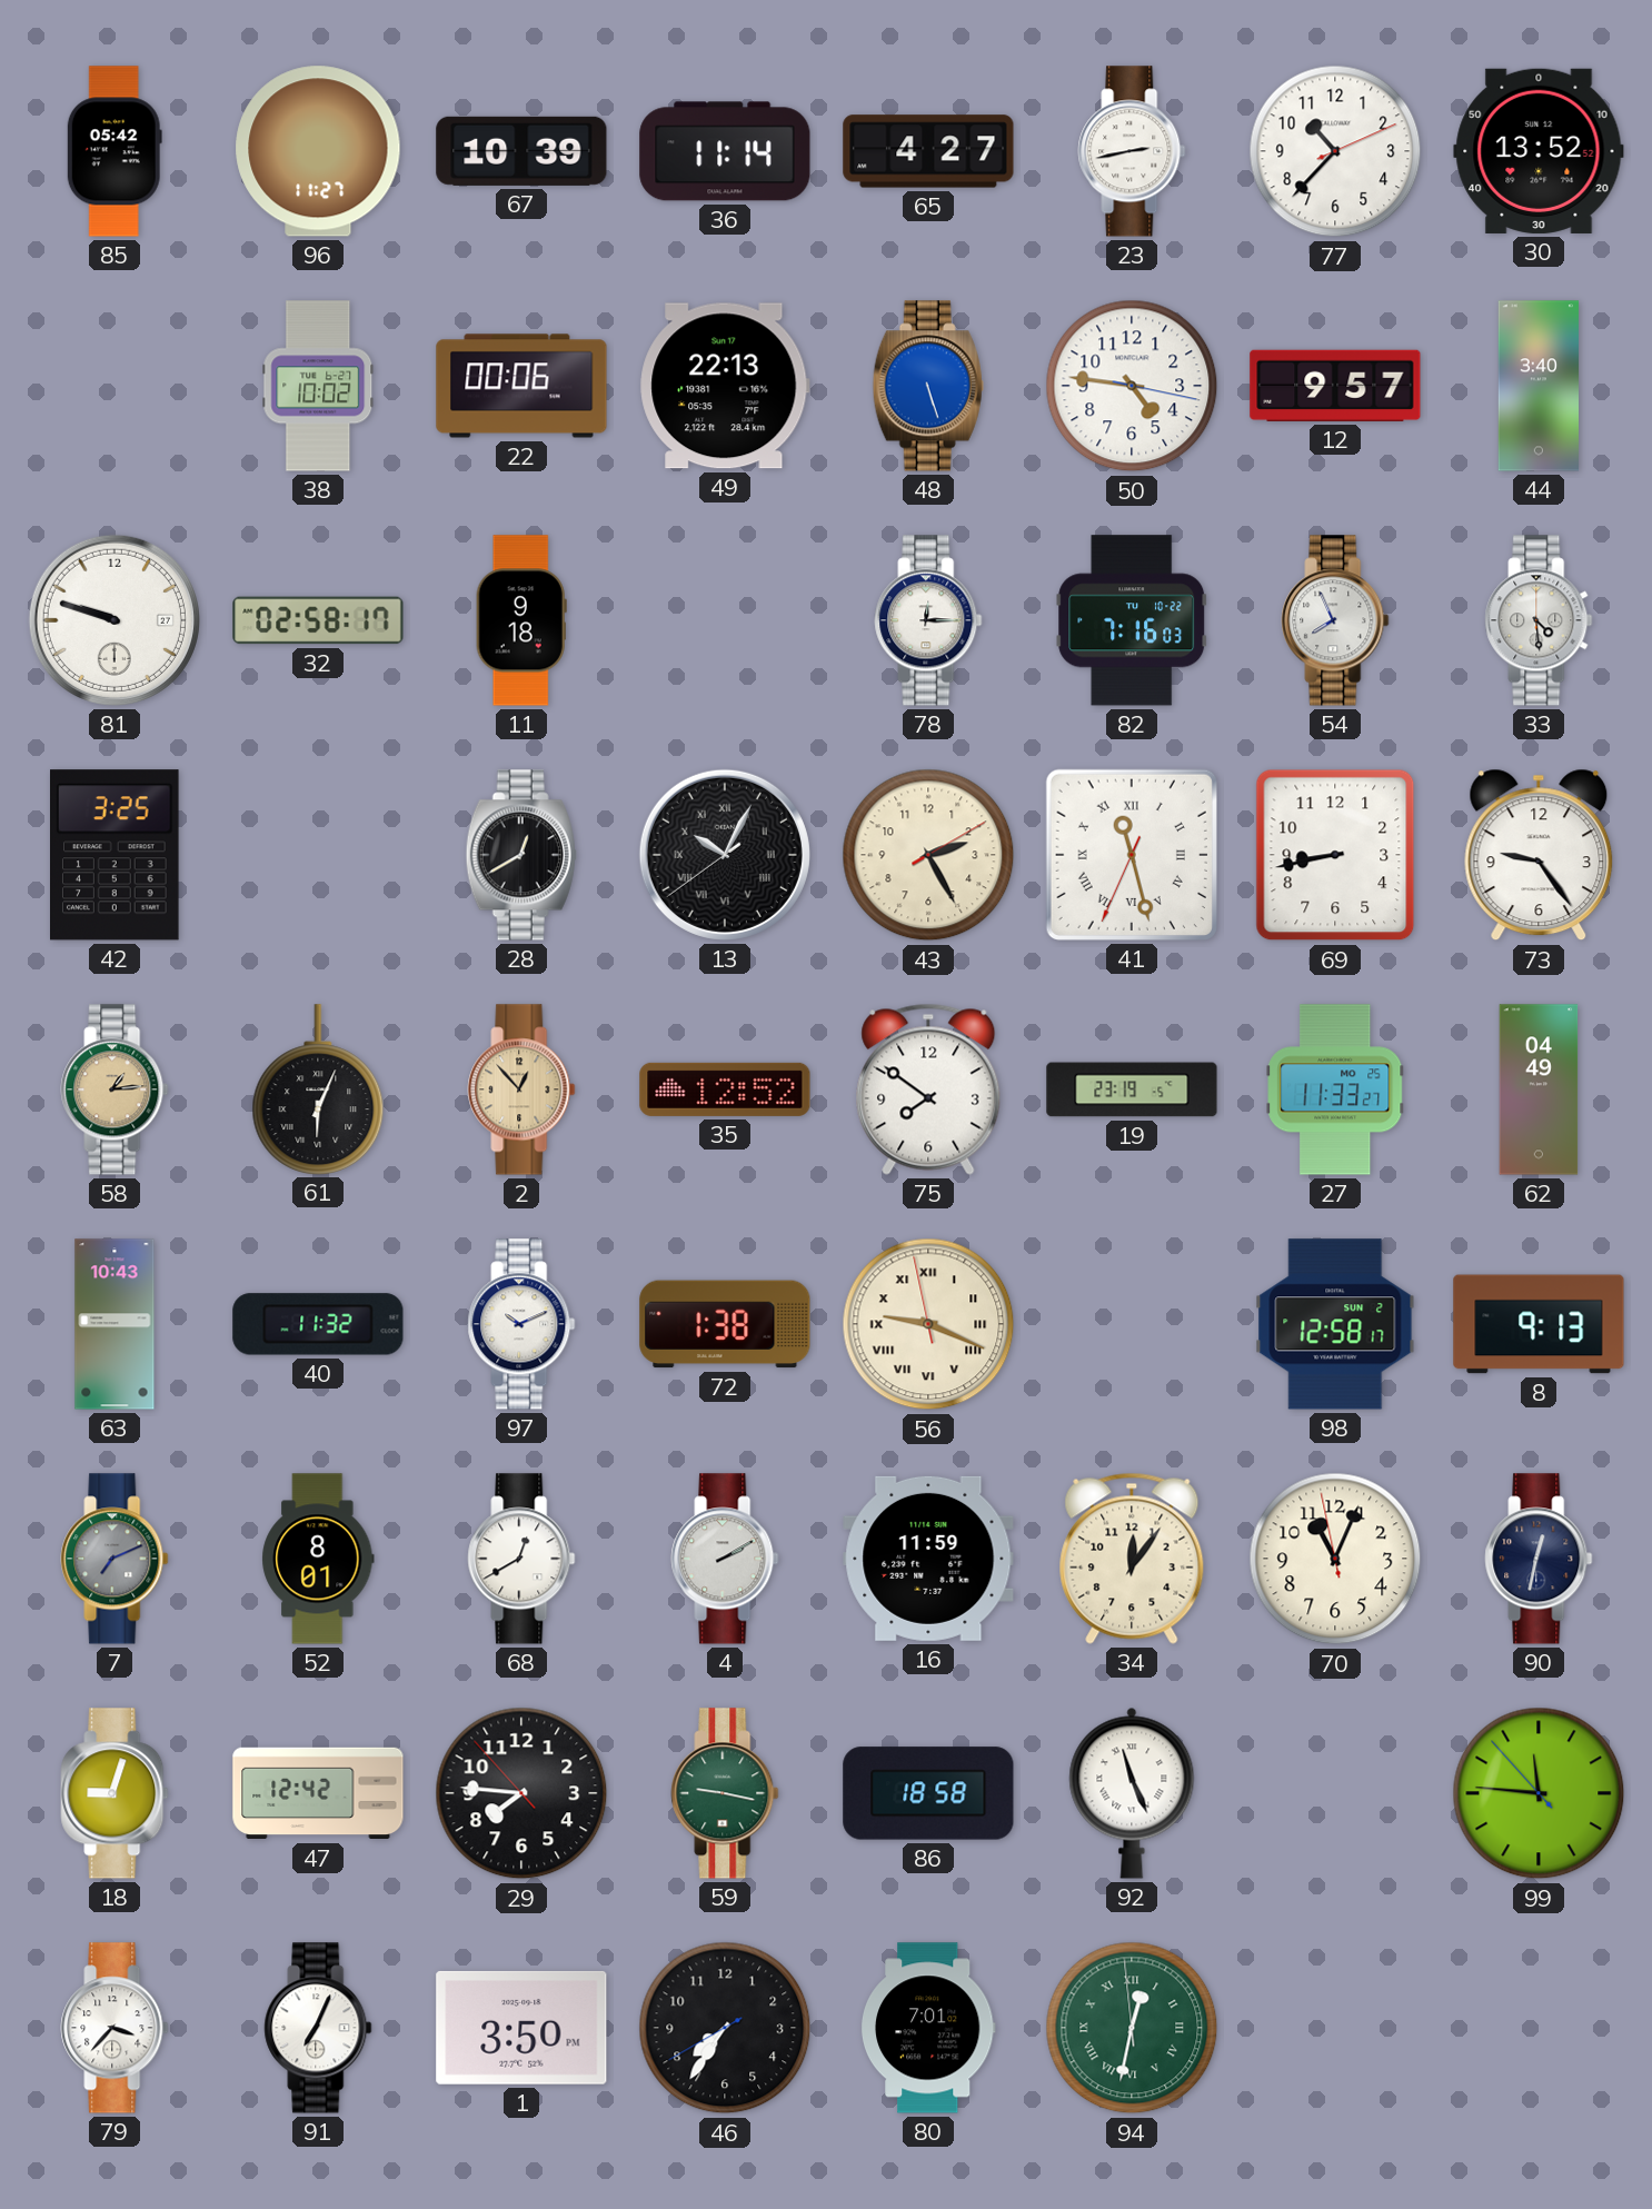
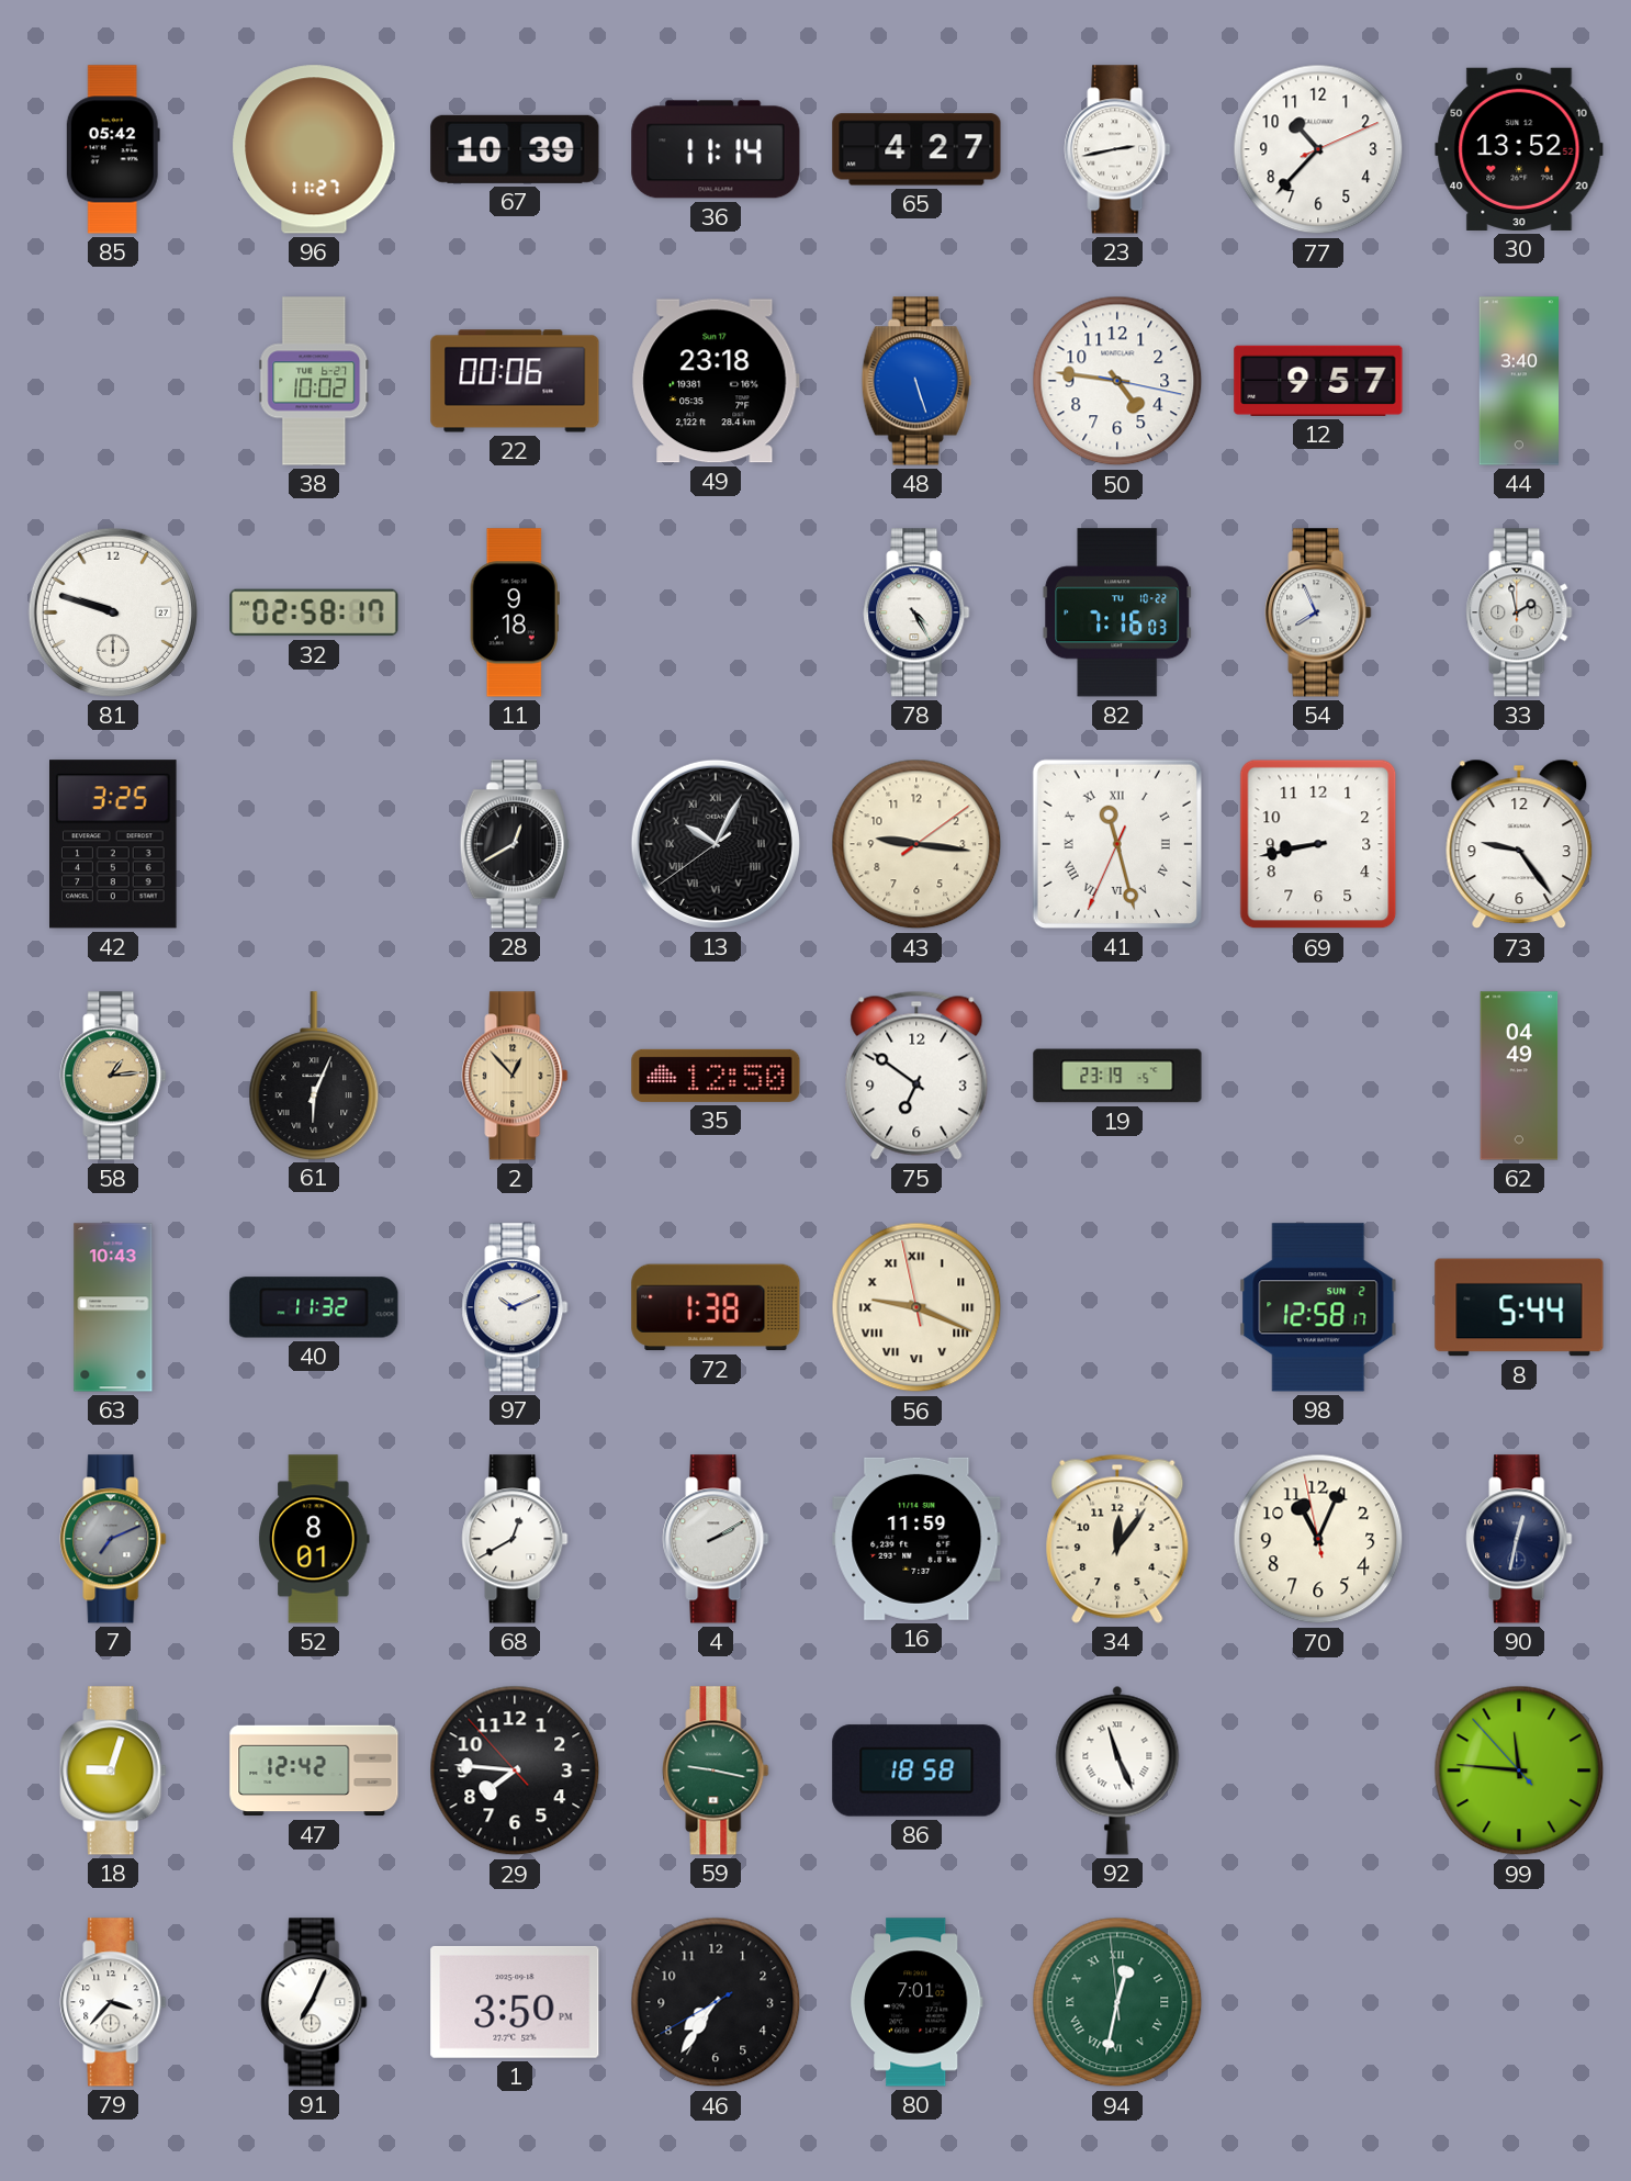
49: 22:13 -> 23:18 (716, 381)
78: 12:15 -> 4:25 (916, 612)
33: 4:29 -> 1:58 (1519, 612)
43: 2:25 -> 9:16 (916, 844)
35: 12:52 -> 12:50 (716, 1076)
75: 7:51 -> 6:51 (916, 1076)
27: 11:33 -> none (1335, 1089)
8: 9:13 -> 5:44 (1519, 1307)
